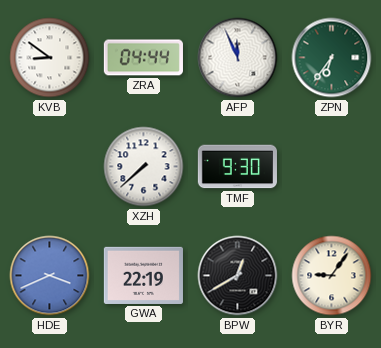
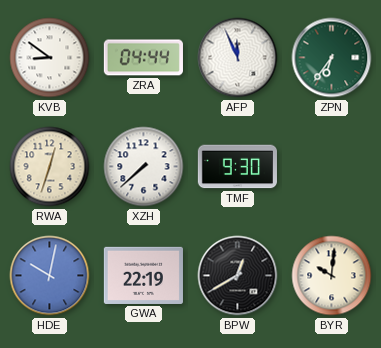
RWA: none -> 12:33 (50, 167)
HDE: 3:41 -> 10:02 (50, 276)
BYR: 9:06 -> 10:01 (332, 276)
